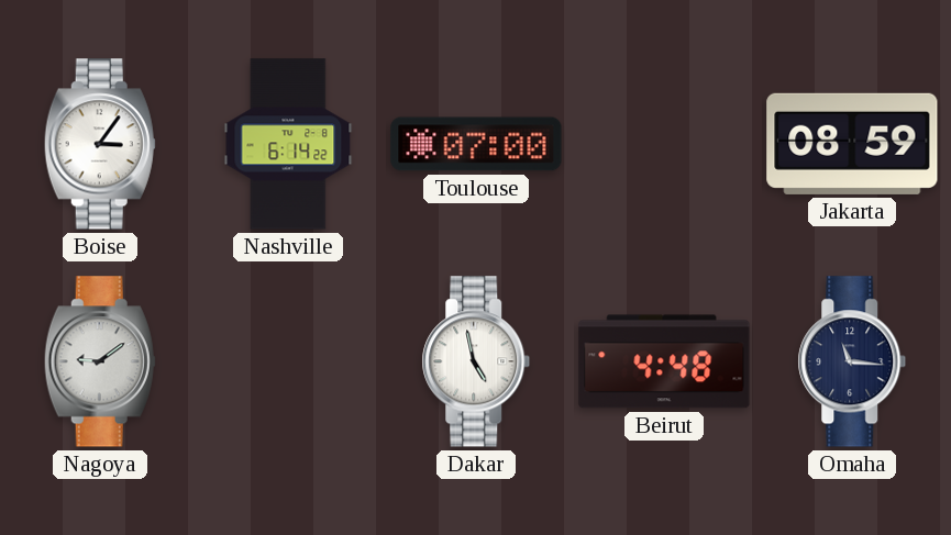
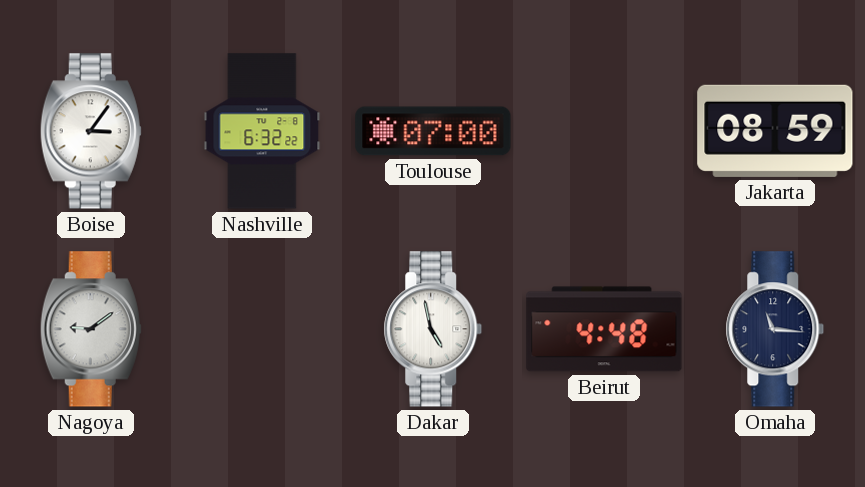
Nashville: 6:14 -> 6:32 (262, 131)
